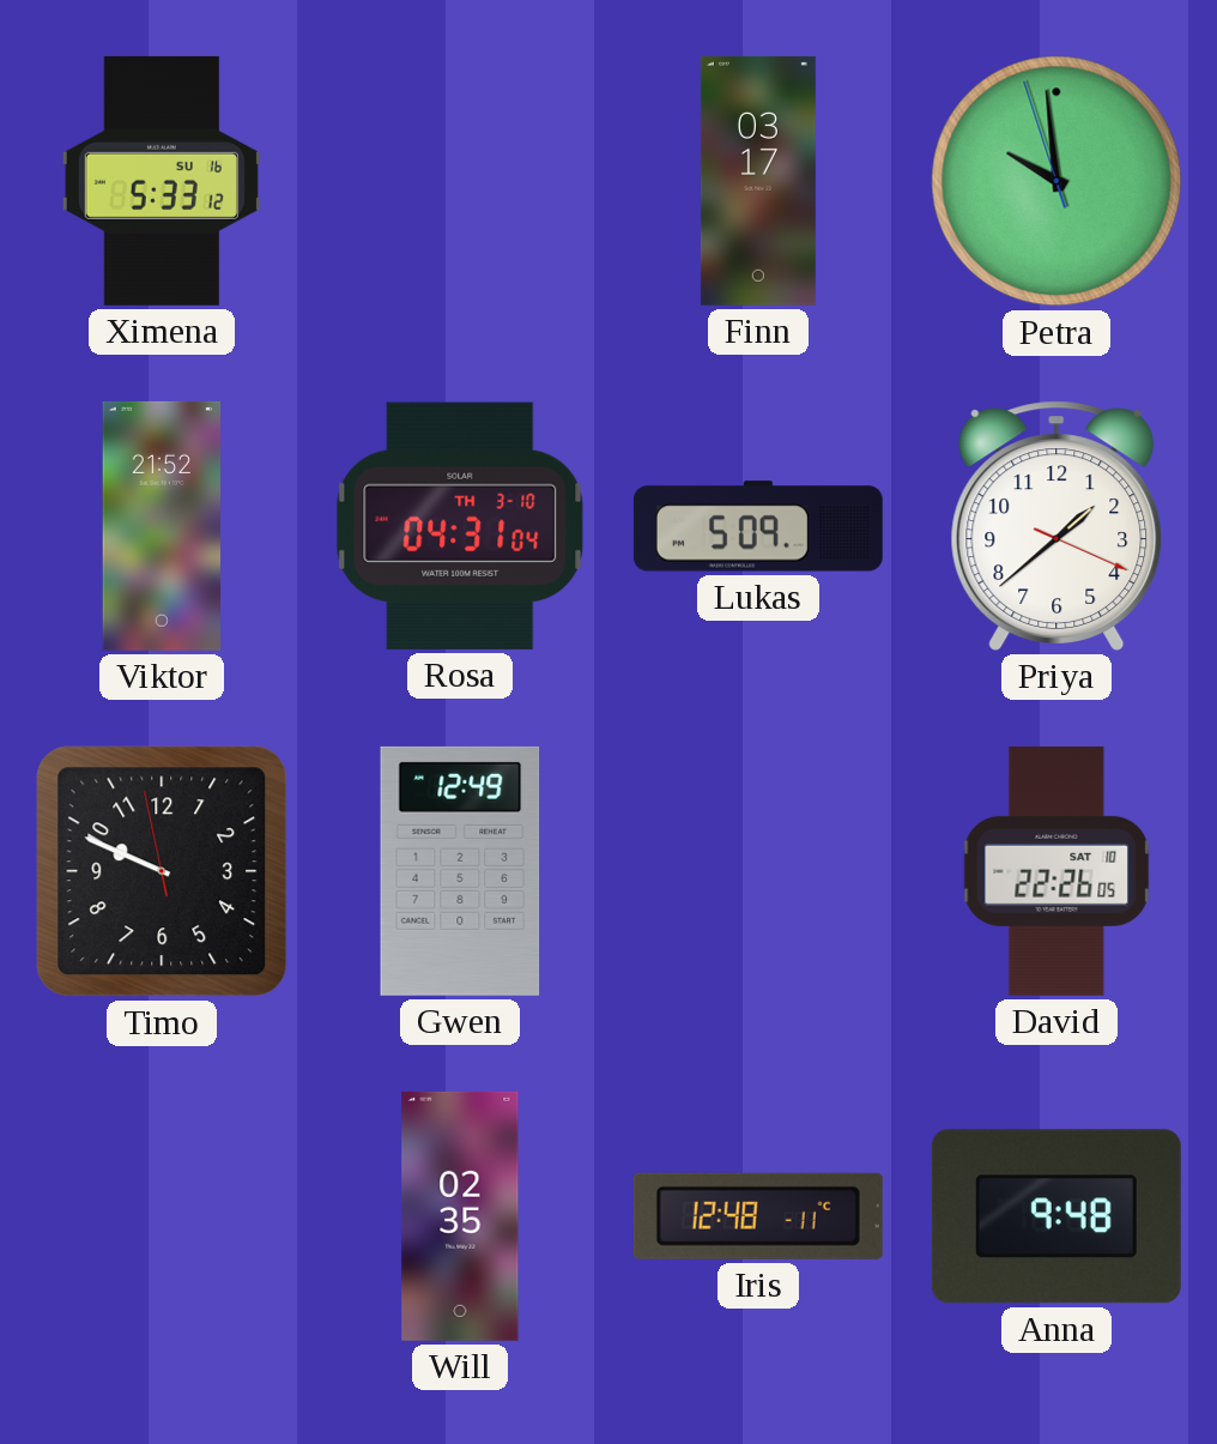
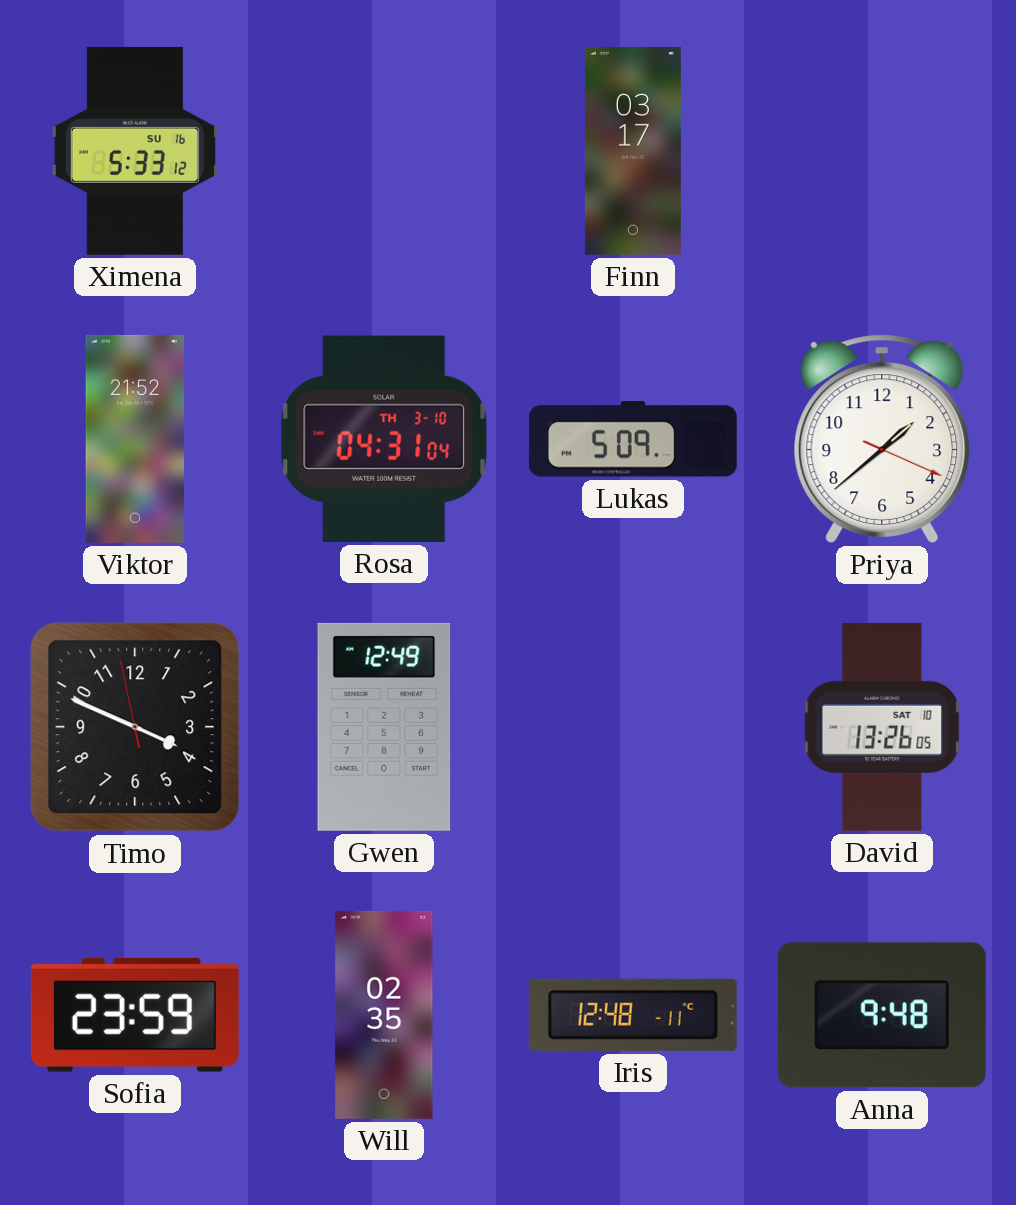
Petra: 9:58 -> none (1056, 181)
Timo: 9:48 -> 3:48 (135, 727)
David: 22:26 -> 13:26 (882, 727)
Sofia: none -> 23:59 (135, 1015)
